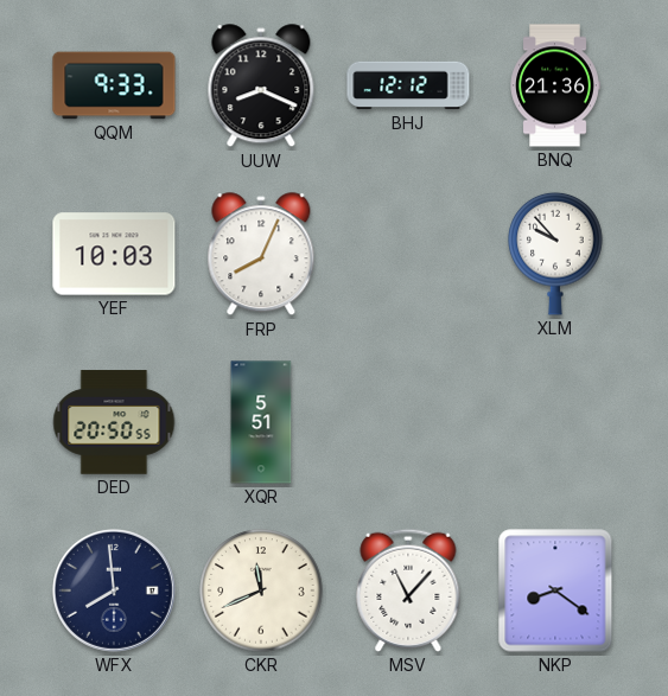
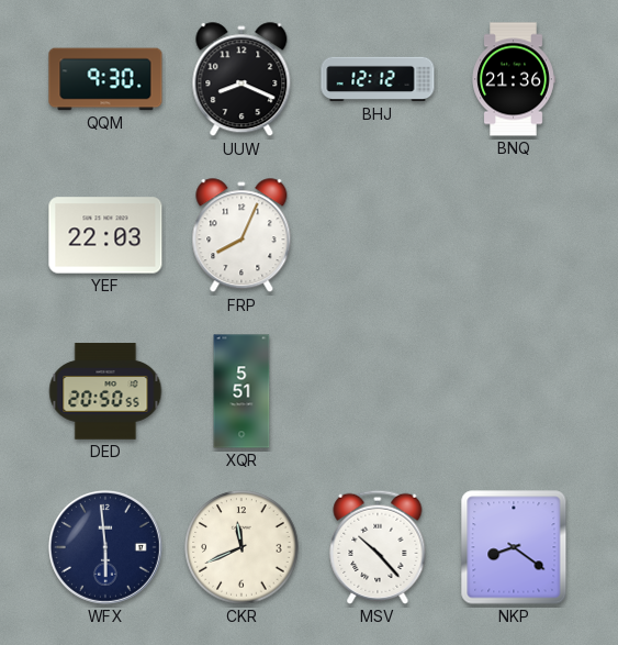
QQM: 9:33 -> 9:30 (105, 79)
YEF: 10:03 -> 22:03 (105, 235)
XLM: 9:53 -> none (555, 254)
WFX: 7:59 -> 5:59 (105, 547)
MSV: 11:07 -> 10:23 (378, 547)
